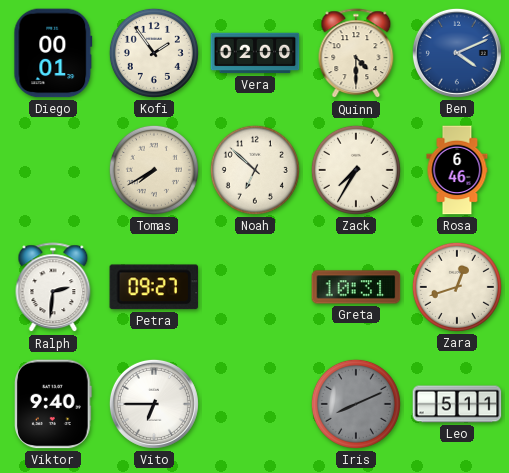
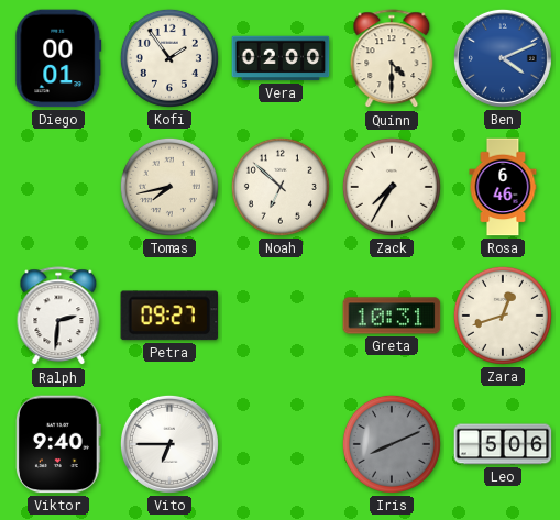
Tomas: 7:40 -> 7:43 (169, 187)
Leo: 5:11 -> 5:06 (503, 444)
